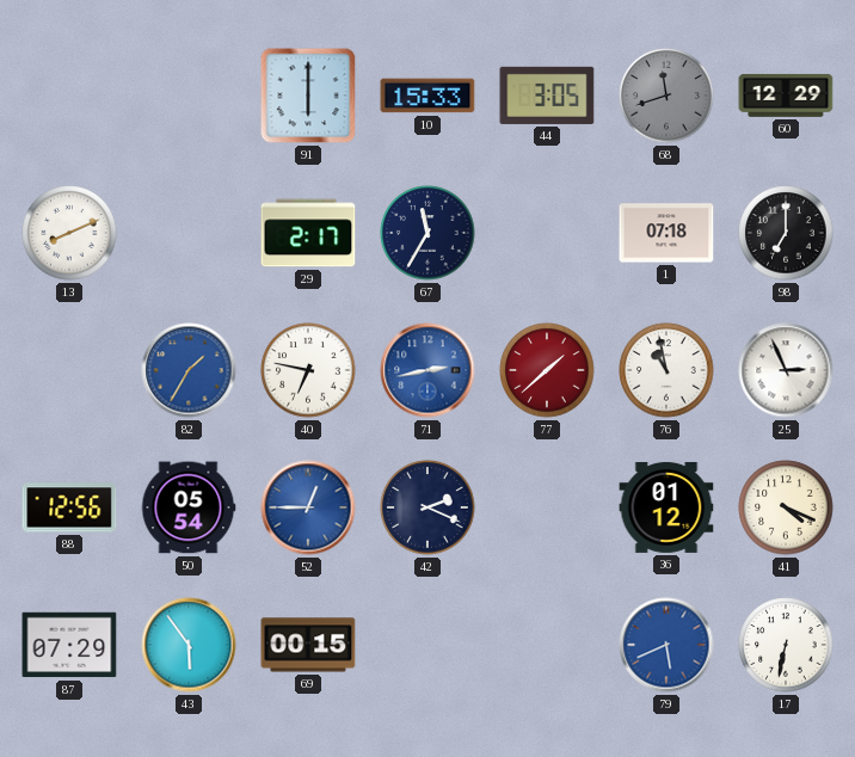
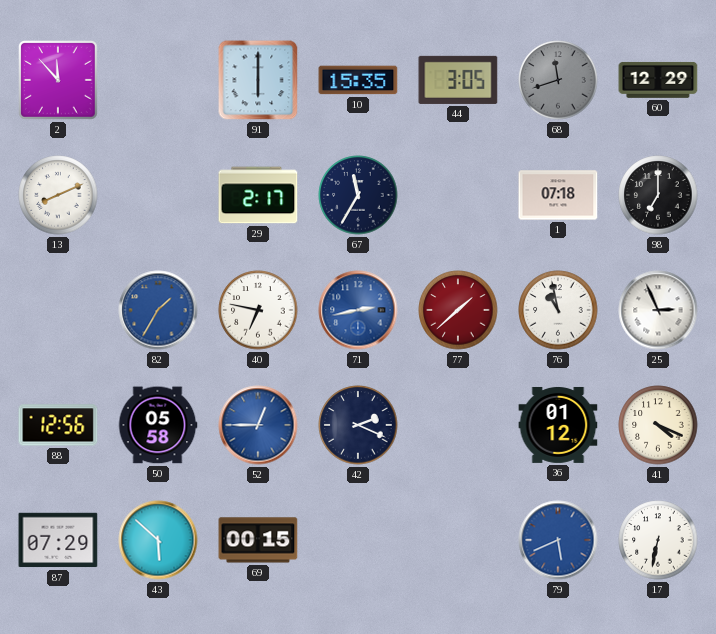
2: none -> 11:53 (59, 81)
10: 15:33 -> 15:35 (358, 80)
50: 05:54 -> 05:58 (158, 425)
43: 5:54 -> 5:52 (158, 540)
